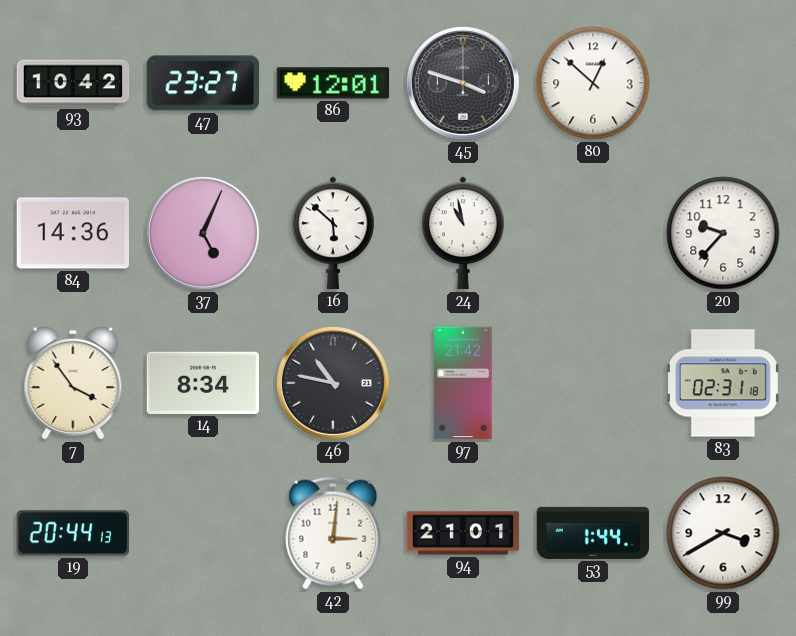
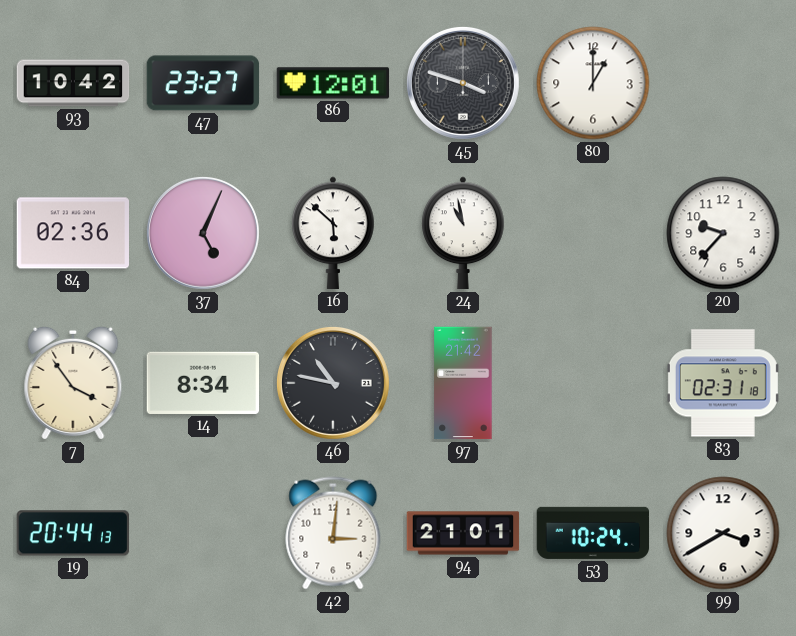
80: 12:52 -> 1:00 (593, 83)
84: 14:36 -> 02:36 (72, 233)
53: 1:44 -> 10:24 (593, 533)
